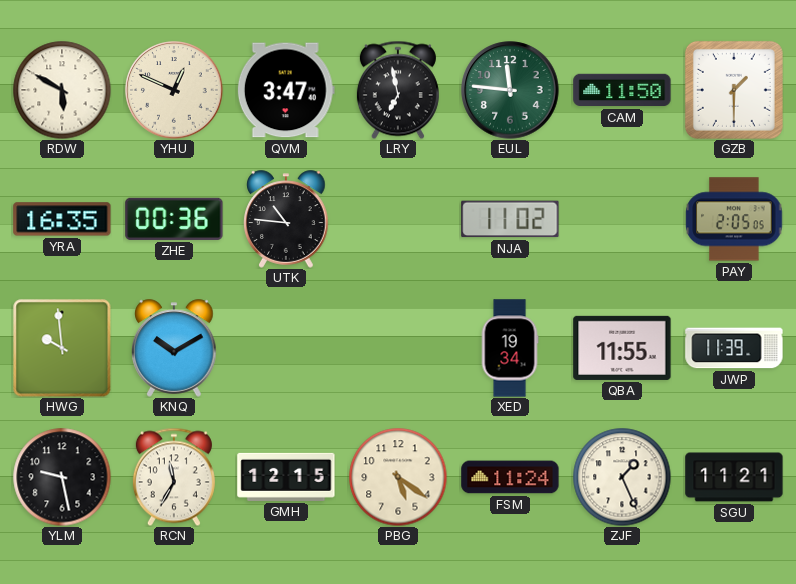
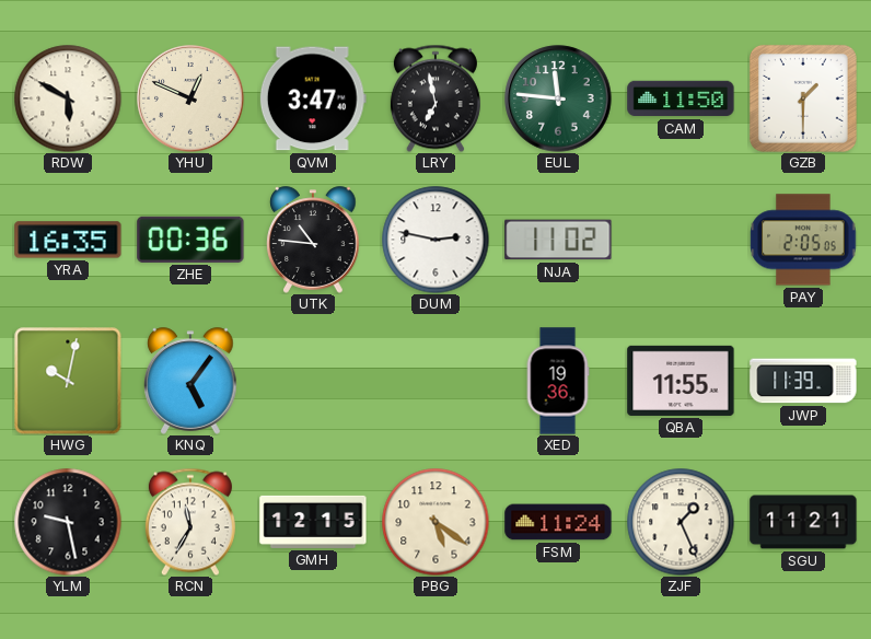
DUM: none -> 2:47 (436, 240)
HWG: 9:59 -> 10:02 (68, 381)
KNQ: 10:10 -> 5:06 (190, 381)
XED: 19:34 -> 19:36 (558, 381)
